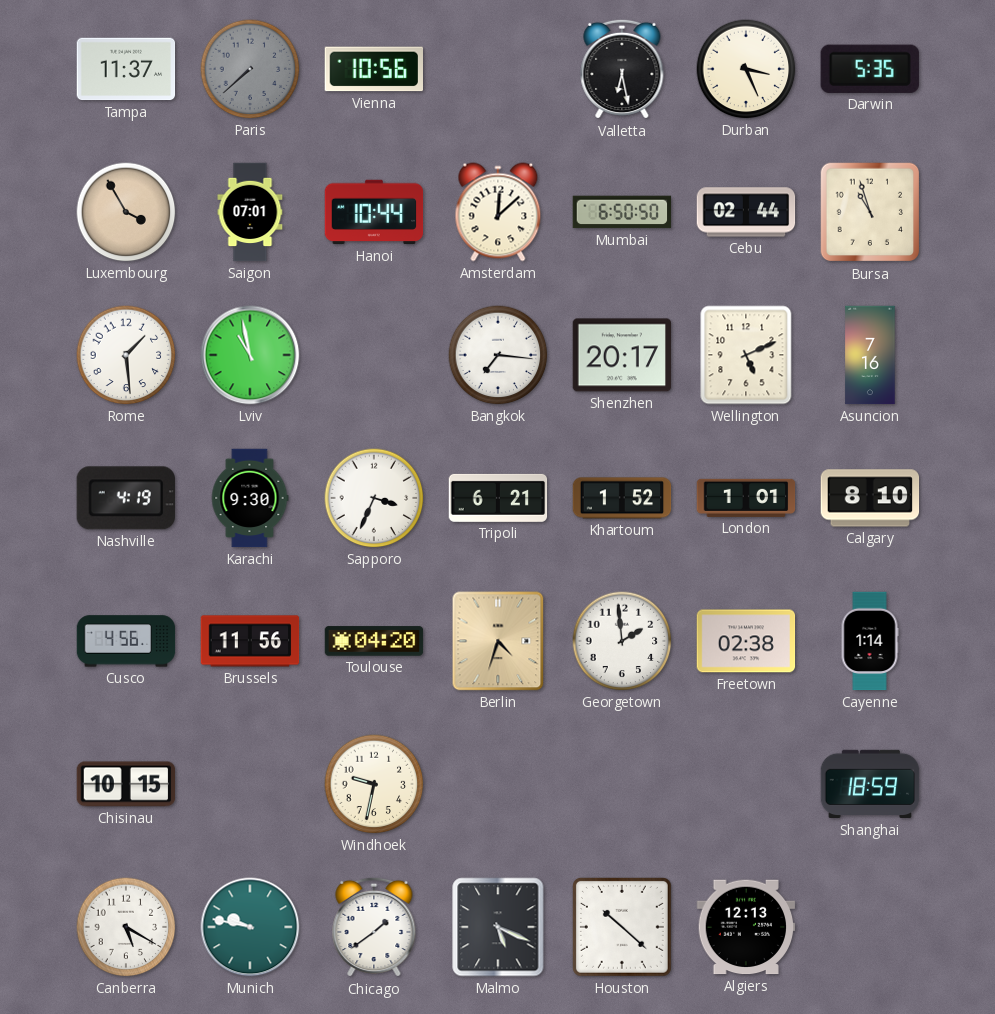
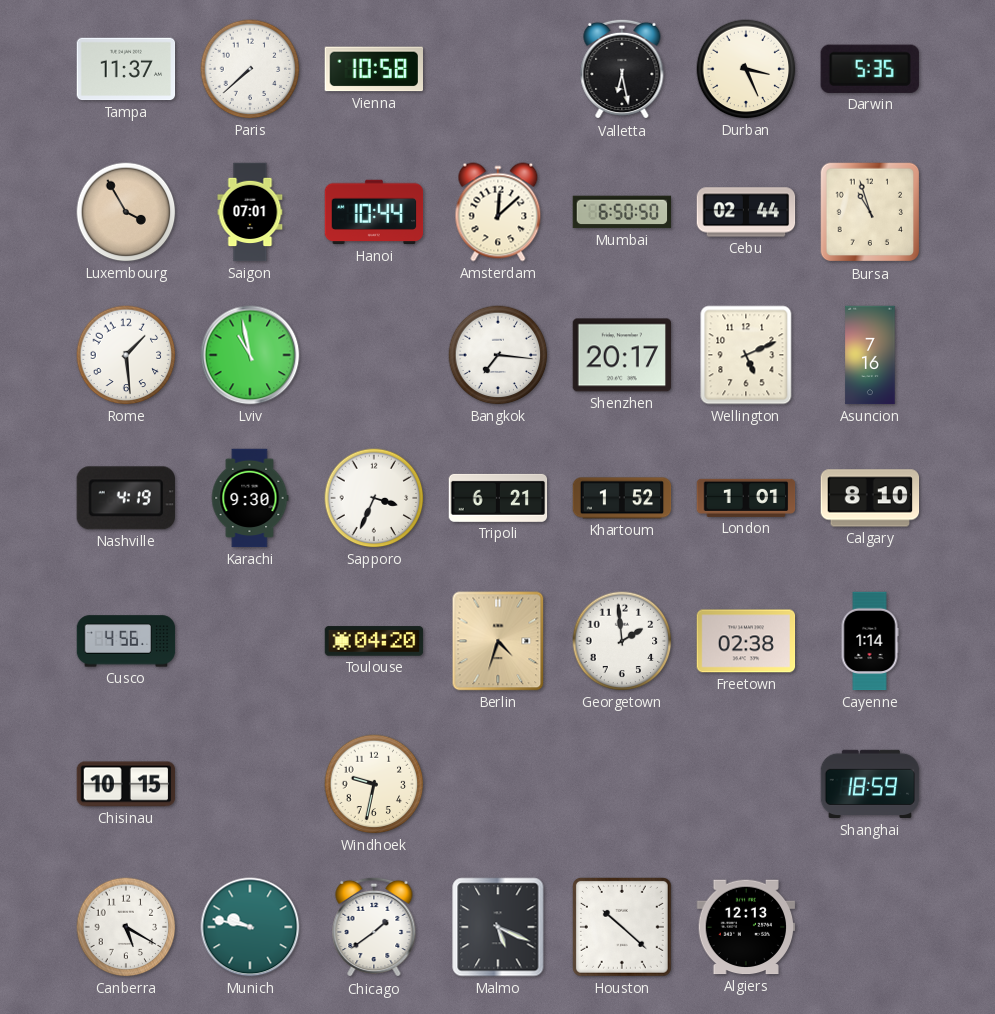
Paris dial: grey -> white (250, 69)
Vienna: 10:56 -> 10:58 (373, 69)
Brussels: 11:56 -> none (250, 641)
